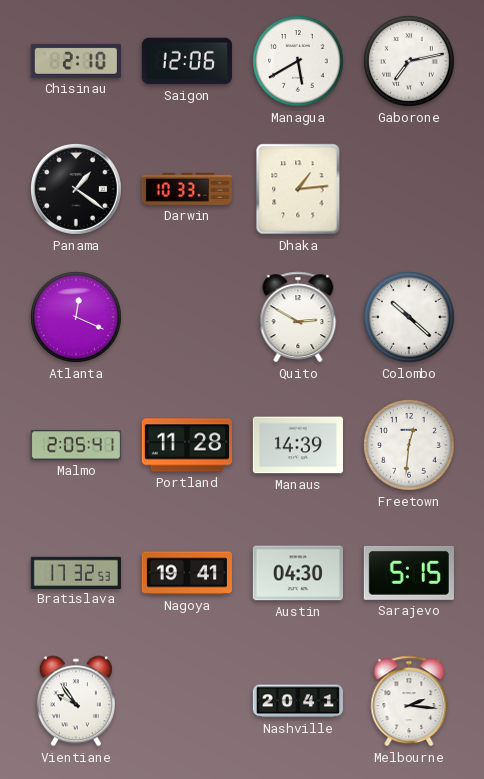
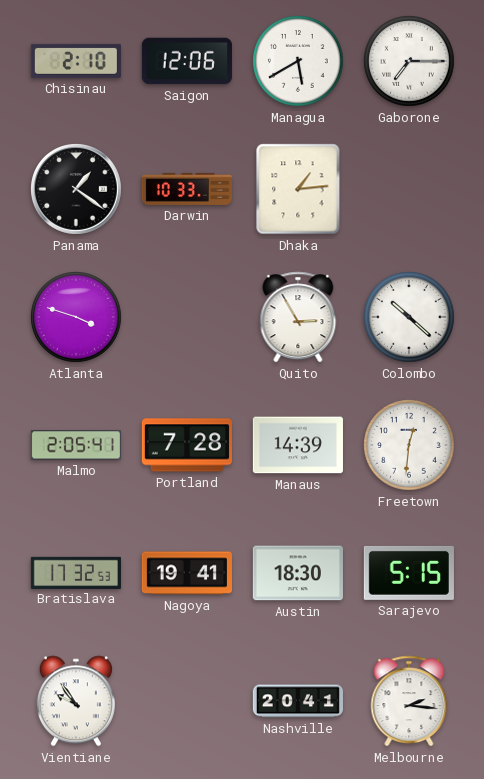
Gaborone: 7:13 -> 7:15 (409, 61)
Atlanta: 12:19 -> 3:48 (76, 317)
Quito: 2:50 -> 2:55 (298, 317)
Portland: 11:28 -> 7:28 (187, 445)
Austin: 04:30 -> 18:30 (298, 573)
